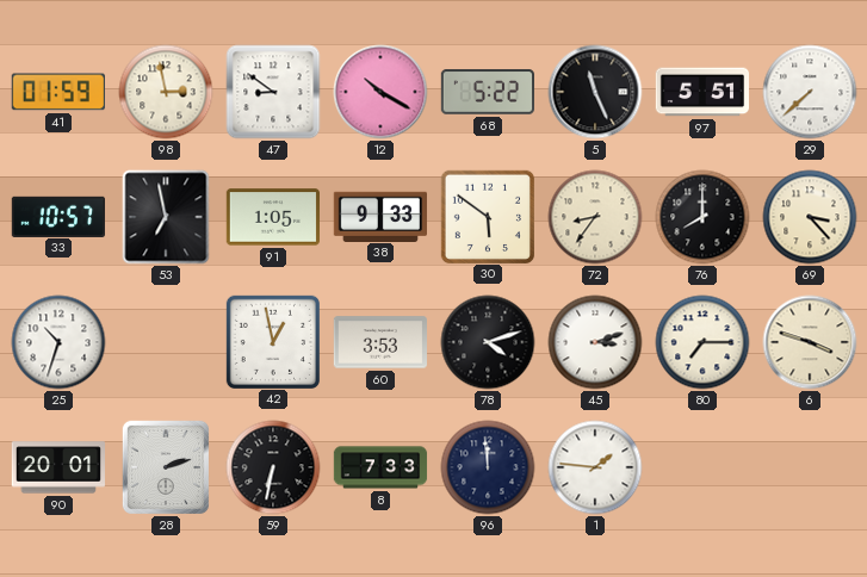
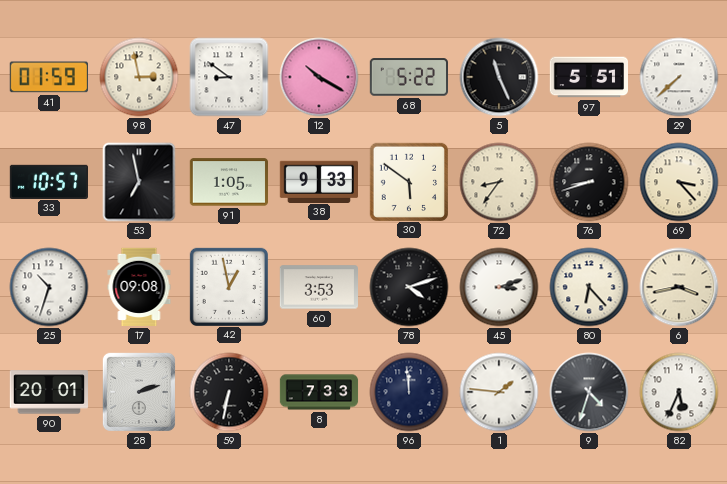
76: 8:00 -> 8:42 (589, 182)
17: none -> 09:08 (139, 287)
80: 7:15 -> 6:23 (589, 287)
6: 3:48 -> 3:43 (679, 287)
9: none -> 4:33 (589, 392)
82: none -> 5:34 (679, 392)
